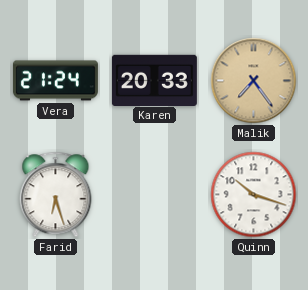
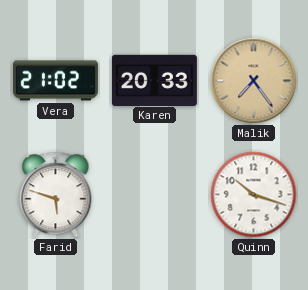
Vera: 21:24 -> 21:02 (55, 81)
Farid: 6:27 -> 5:48 (56, 195)
